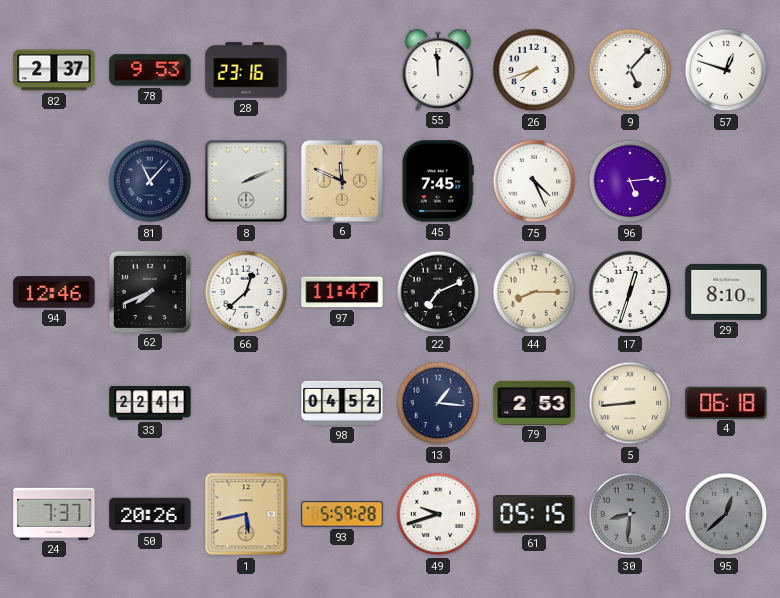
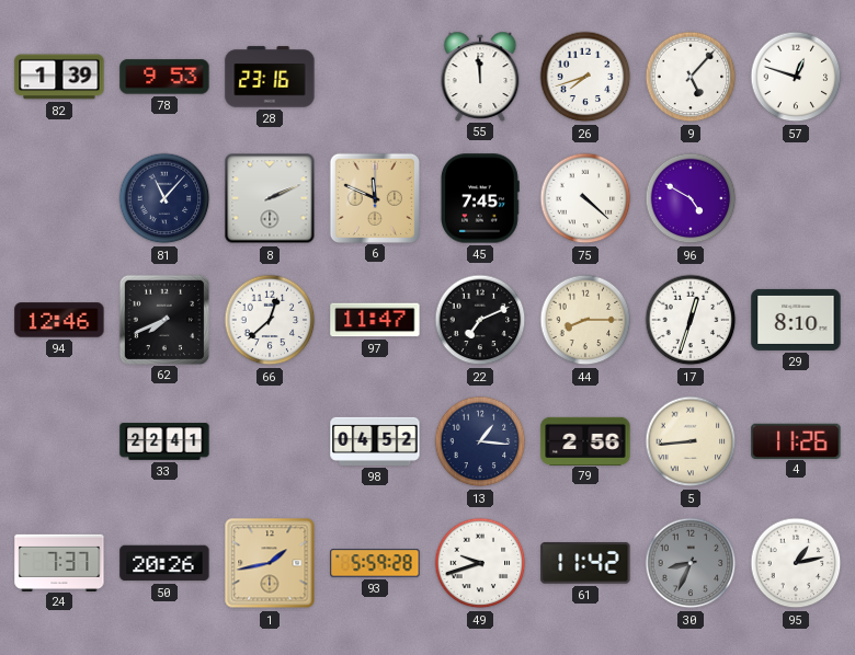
82: 2:37 -> 1:39 (59, 77)
75: 4:26 -> 4:22 (585, 198)
96: 5:14 -> 4:50 (691, 198)
79: 2:53 -> 2:56 (585, 440)
4: 06:18 -> 11:26 (796, 440)
1: 5:43 -> 1:43 (270, 563)
61: 05:15 -> 11:42 (585, 563)
30: 8:31 -> 8:34 (691, 563)
95: 12:38 -> 1:13 (796, 563)
95 dial: grey -> white (796, 563)
